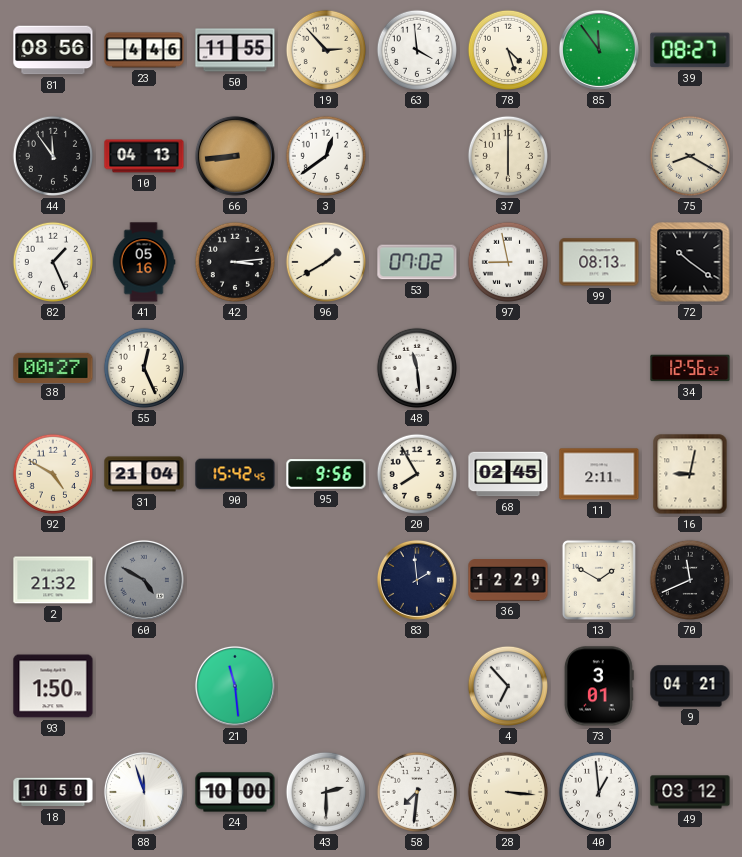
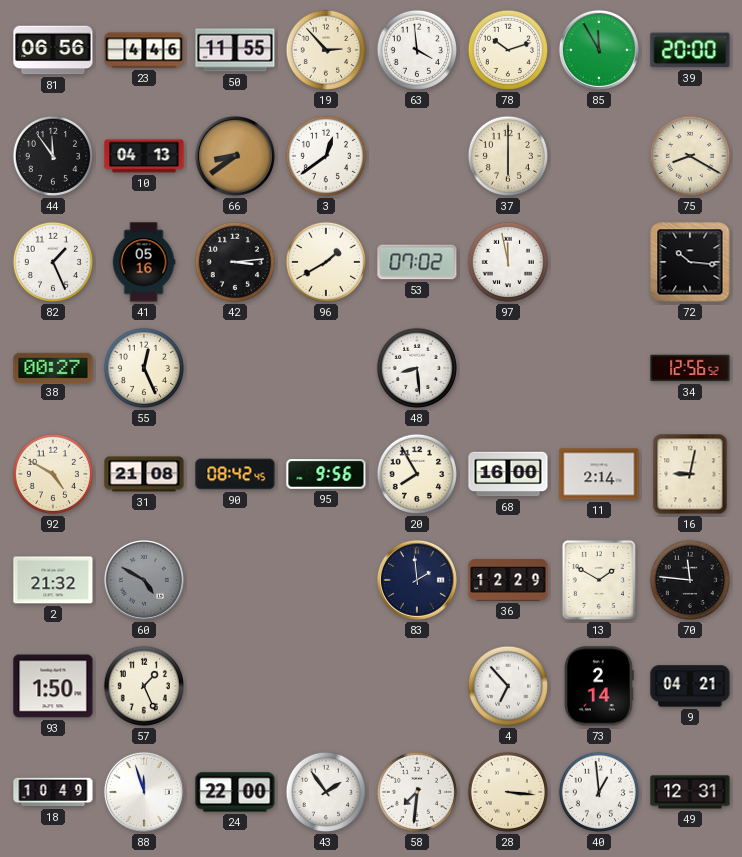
81: 08:56 -> 06:56 (53, 50)
78: 4:27 -> 10:12 (507, 50)
85: 11:54 -> 11:55 (599, 50)
39: 08:27 -> 20:00 (690, 50)
66: 8:44 -> 8:39 (235, 156)
97: 8:58 -> 11:58 (507, 262)
99: 08:13 -> none (599, 262)
72: 10:21 -> 10:16 (690, 262)
48: 11:29 -> 8:29 (416, 368)
31: 21:04 -> 21:08 (144, 474)
90: 15:42 -> 08:42 (235, 474)
68: 02:45 -> 16:00 (508, 474)
11: 2:11 -> 2:14 (599, 474)
70: 11:41 -> 11:46 (689, 580)
57: none -> 1:26 (143, 686)
21: 11:29 -> none (235, 686)
73: 3:01 -> 2:14 (599, 686)
18: 10:50 -> 10:49 (53, 792)
24: 10:00 -> 22:00 (235, 792)
43: 2:30 -> 1:54 (325, 792)
49: 03:12 -> 12:31 (690, 792)
